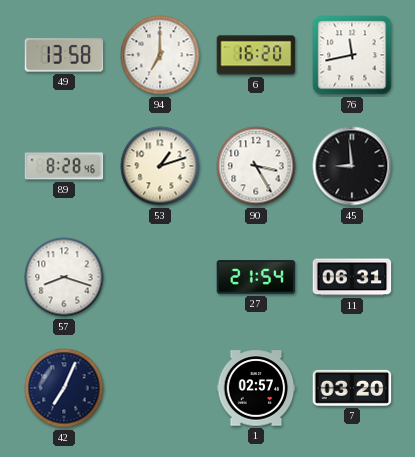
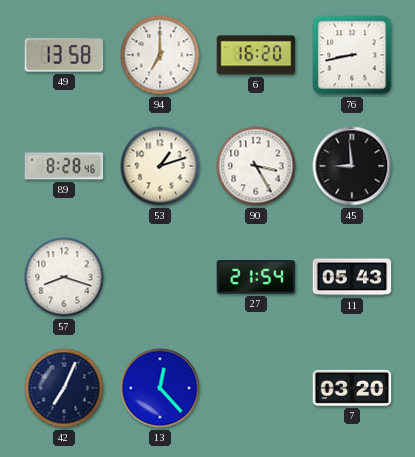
76: 11:43 -> 8:43 (352, 55)
11: 06:31 -> 05:43 (352, 277)
13: none -> 12:23 (160, 388)
1: 02:57 -> none (256, 388)
